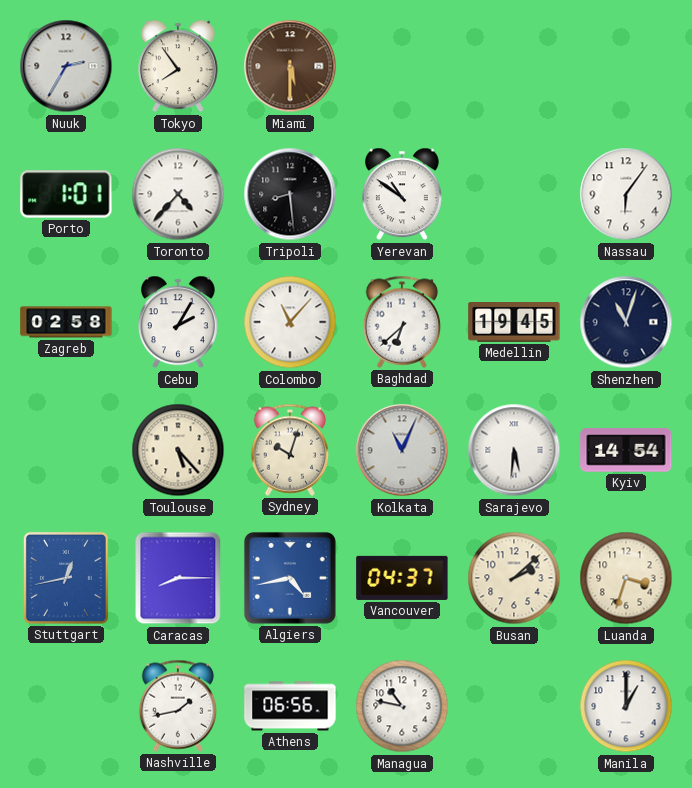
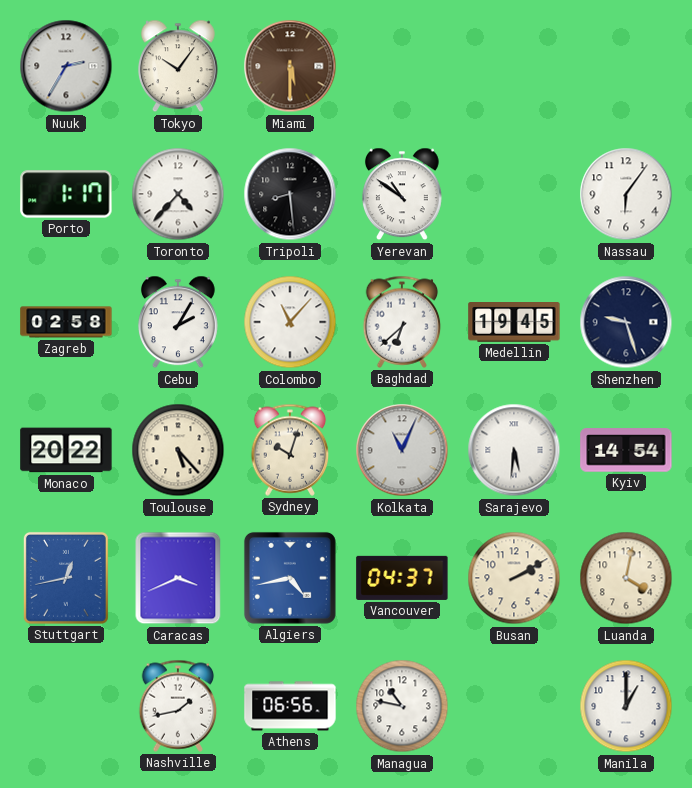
Tokyo: 7:54 -> 10:06 (178, 66)
Porto: 1:01 -> 1:17 (66, 194)
Shenzhen: 11:03 -> 9:27 (626, 322)
Monaco: none -> 20:22 (66, 450)
Caracas: 8:15 -> 3:41 (178, 578)
Busan: 2:08 -> 2:10 (514, 578)
Luanda: 3:33 -> 4:02 (626, 578)
